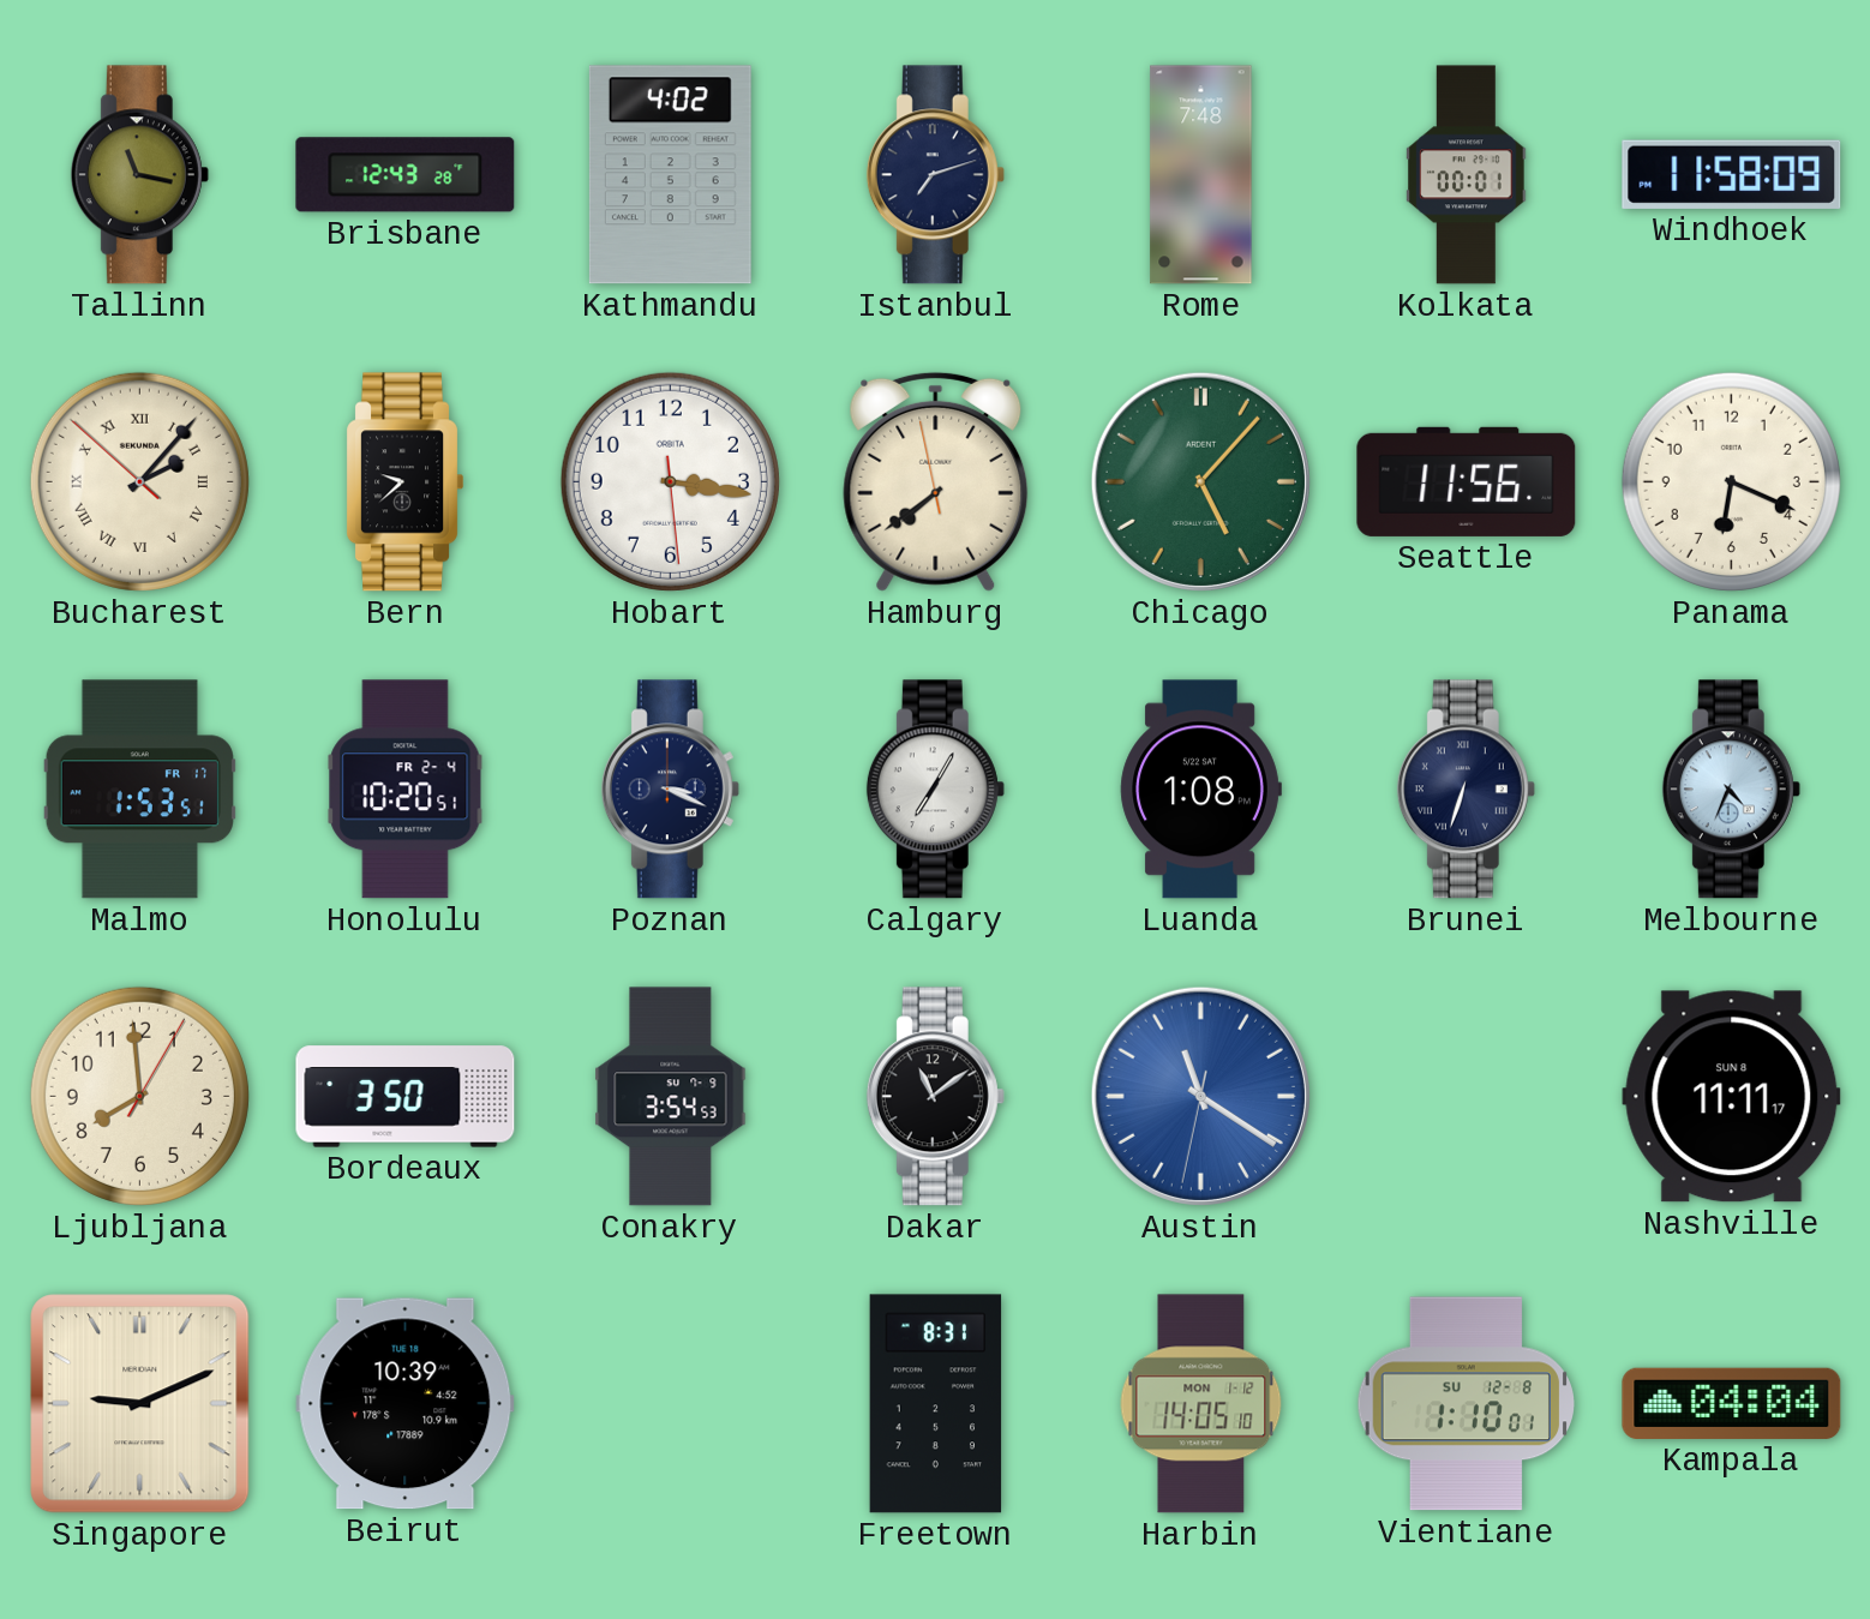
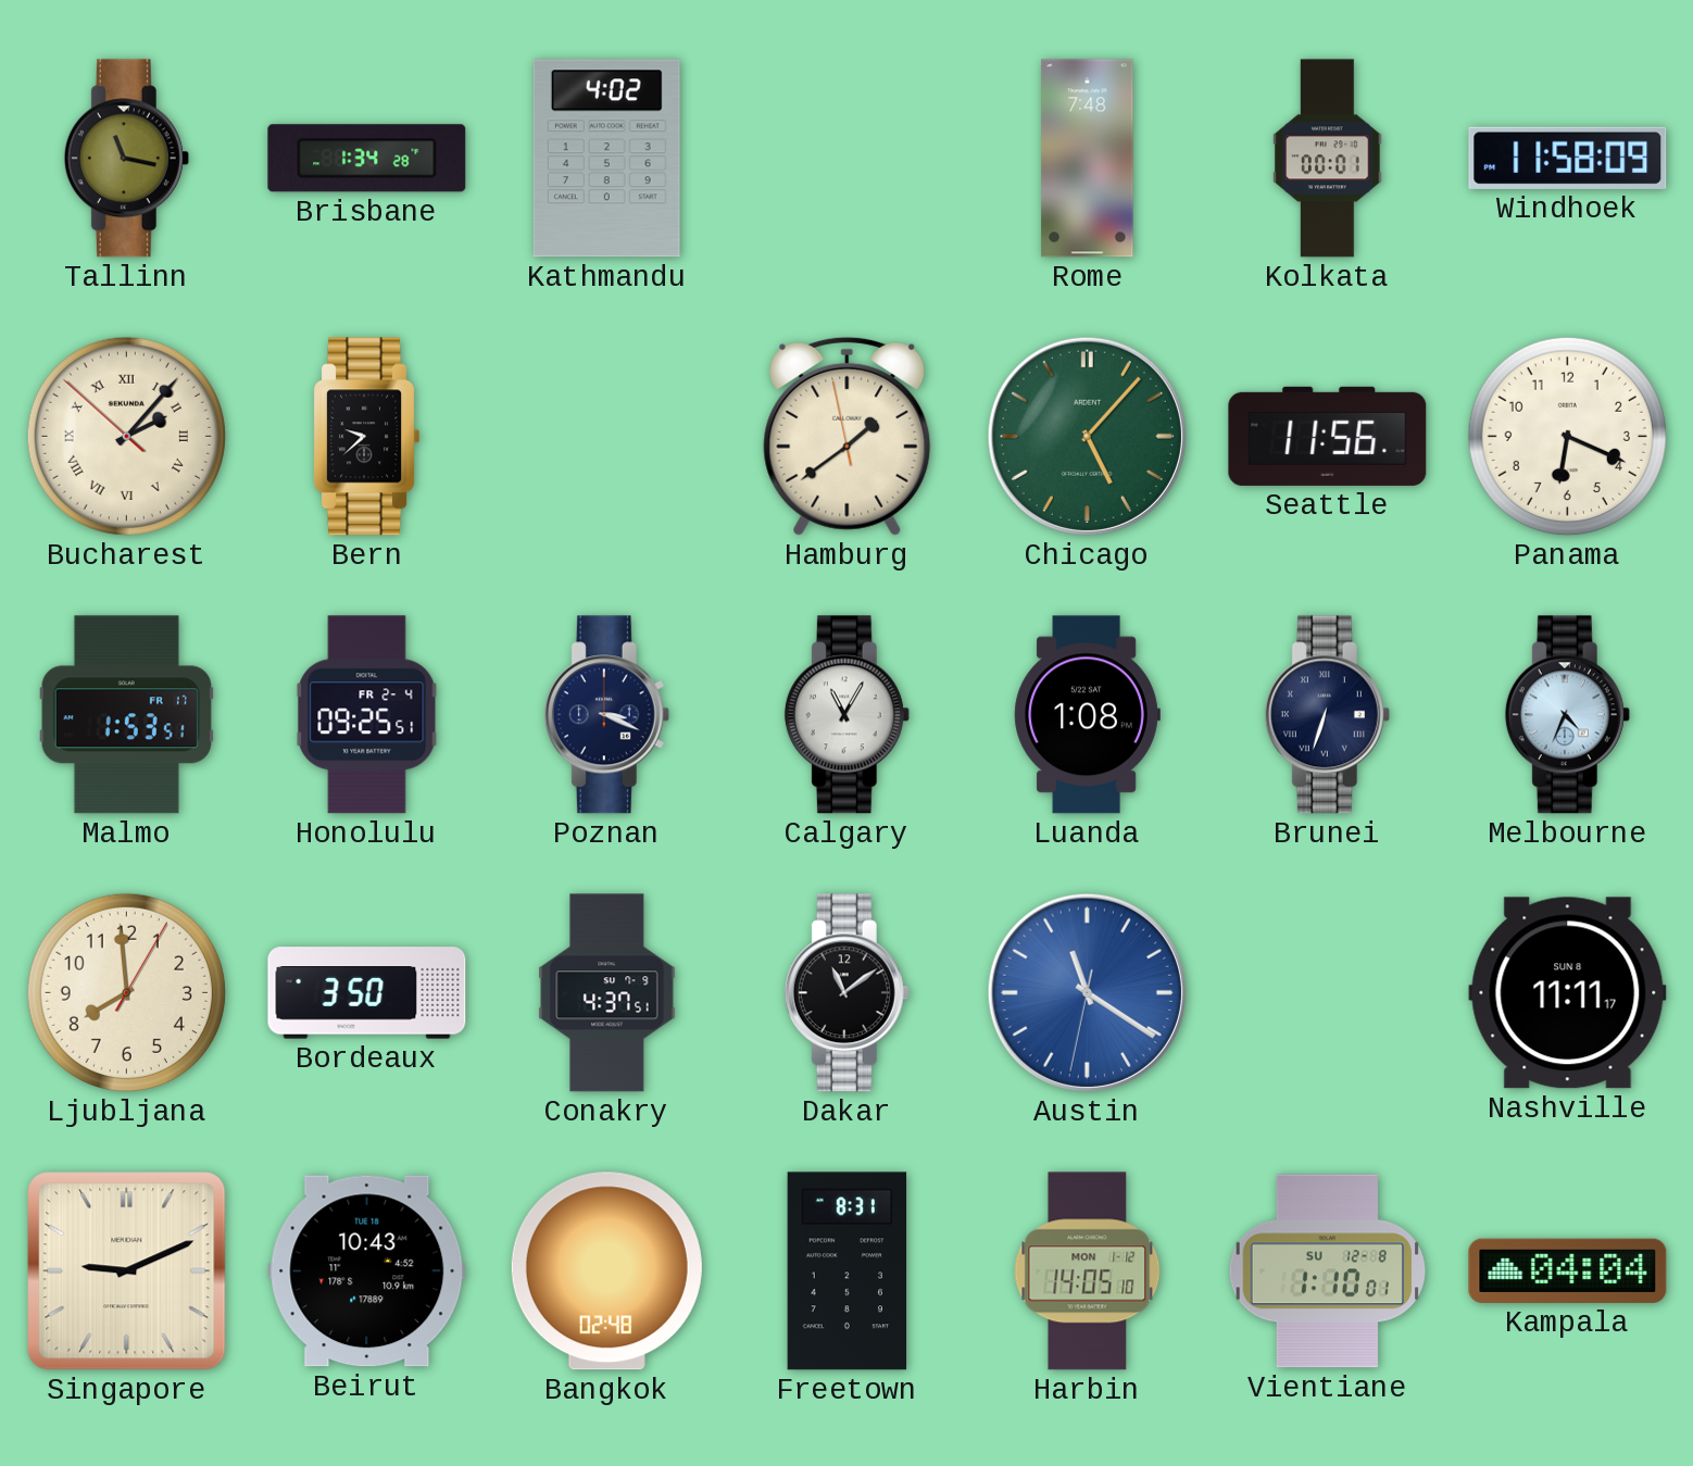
Brisbane: 12:43 -> 1:34 (367, 159)
Istanbul: 7:12 -> none (935, 175)
Hobart: 3:16 -> none (670, 481)
Hamburg: 7:38 -> 1:38 (848, 436)
Honolulu: 10:20 -> 09:25 (367, 715)
Calgary: 7:05 -> 11:05 (846, 715)
Conakry: 3:54 -> 4:37 (607, 993)
Beirut: 10:39 -> 10:43 (367, 1271)
Bangkok: none -> 02:48 (606, 1271)
